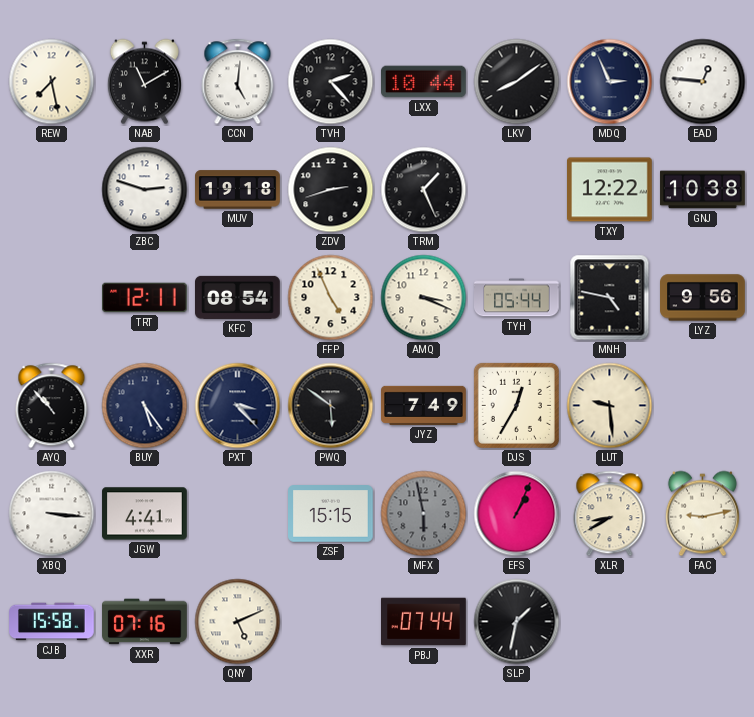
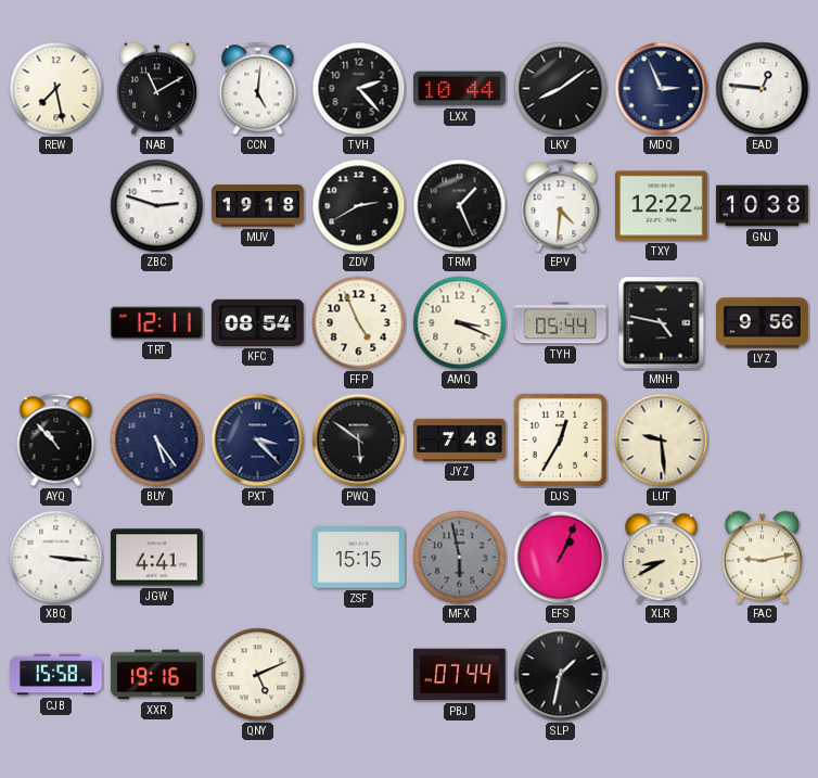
ZDV: 2:42 -> 2:40 (359, 206)
EPV: none -> 4:31 (561, 206)
JYZ: 7:49 -> 7:48 (460, 439)
XXR: 07:16 -> 19:16 (157, 675)
